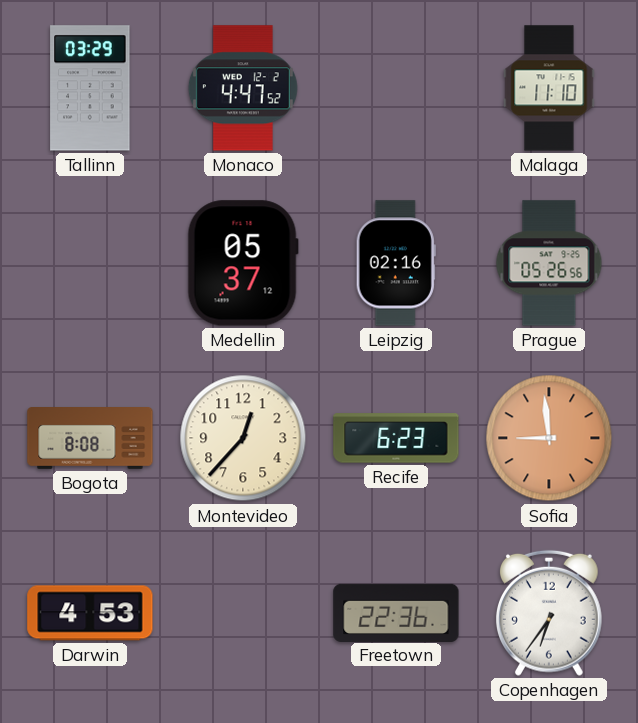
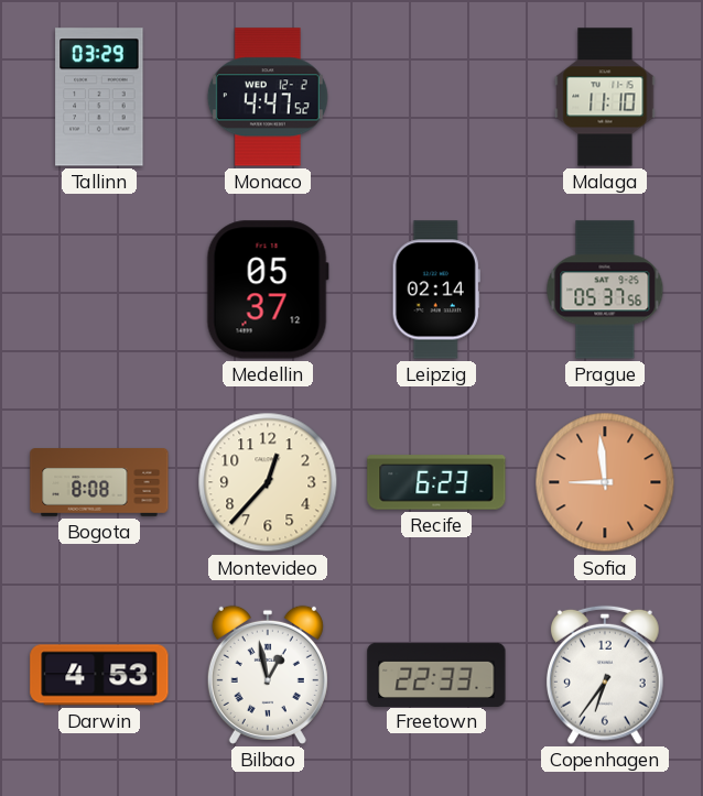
Leipzig: 02:16 -> 02:14 (436, 290)
Prague: 05:26 -> 05:37 (605, 290)
Bilbao: none -> 12:58 (268, 675)
Freetown: 22:36 -> 22:33 (436, 674)
